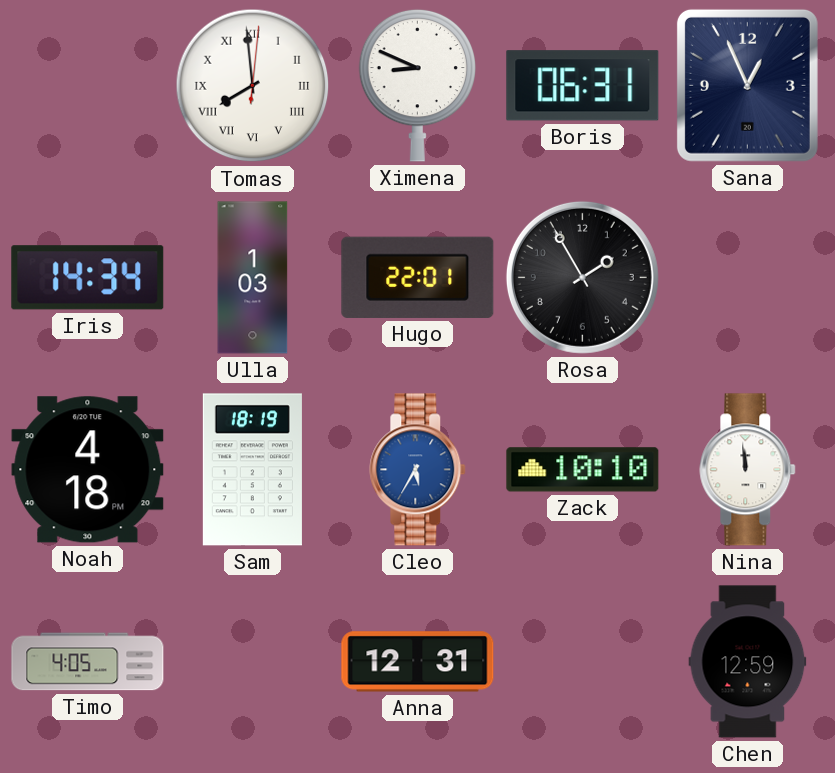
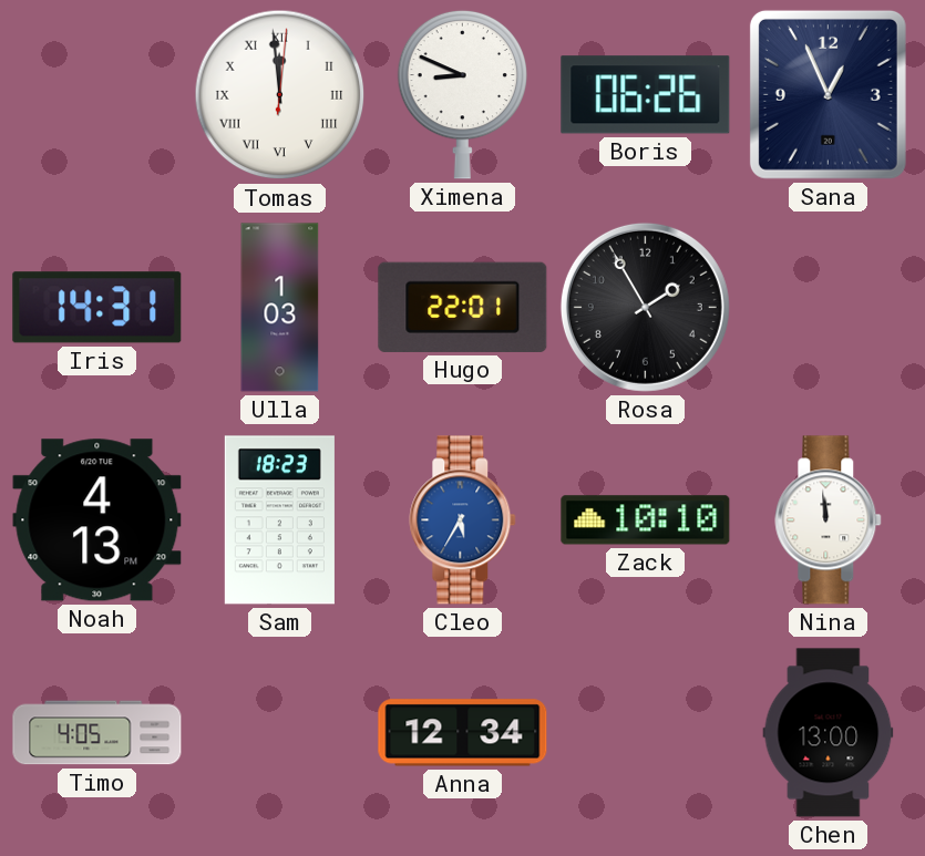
Tomas: 7:59 -> 11:59 (280, 95)
Boris: 06:31 -> 06:26 (646, 95)
Iris: 14:34 -> 14:31 (97, 308)
Noah: 4:18 -> 4:13 (97, 520)
Sam: 18:19 -> 18:23 (279, 520)
Anna: 12:31 -> 12:34 (463, 733)
Chen: 12:59 -> 13:00 (829, 733)
